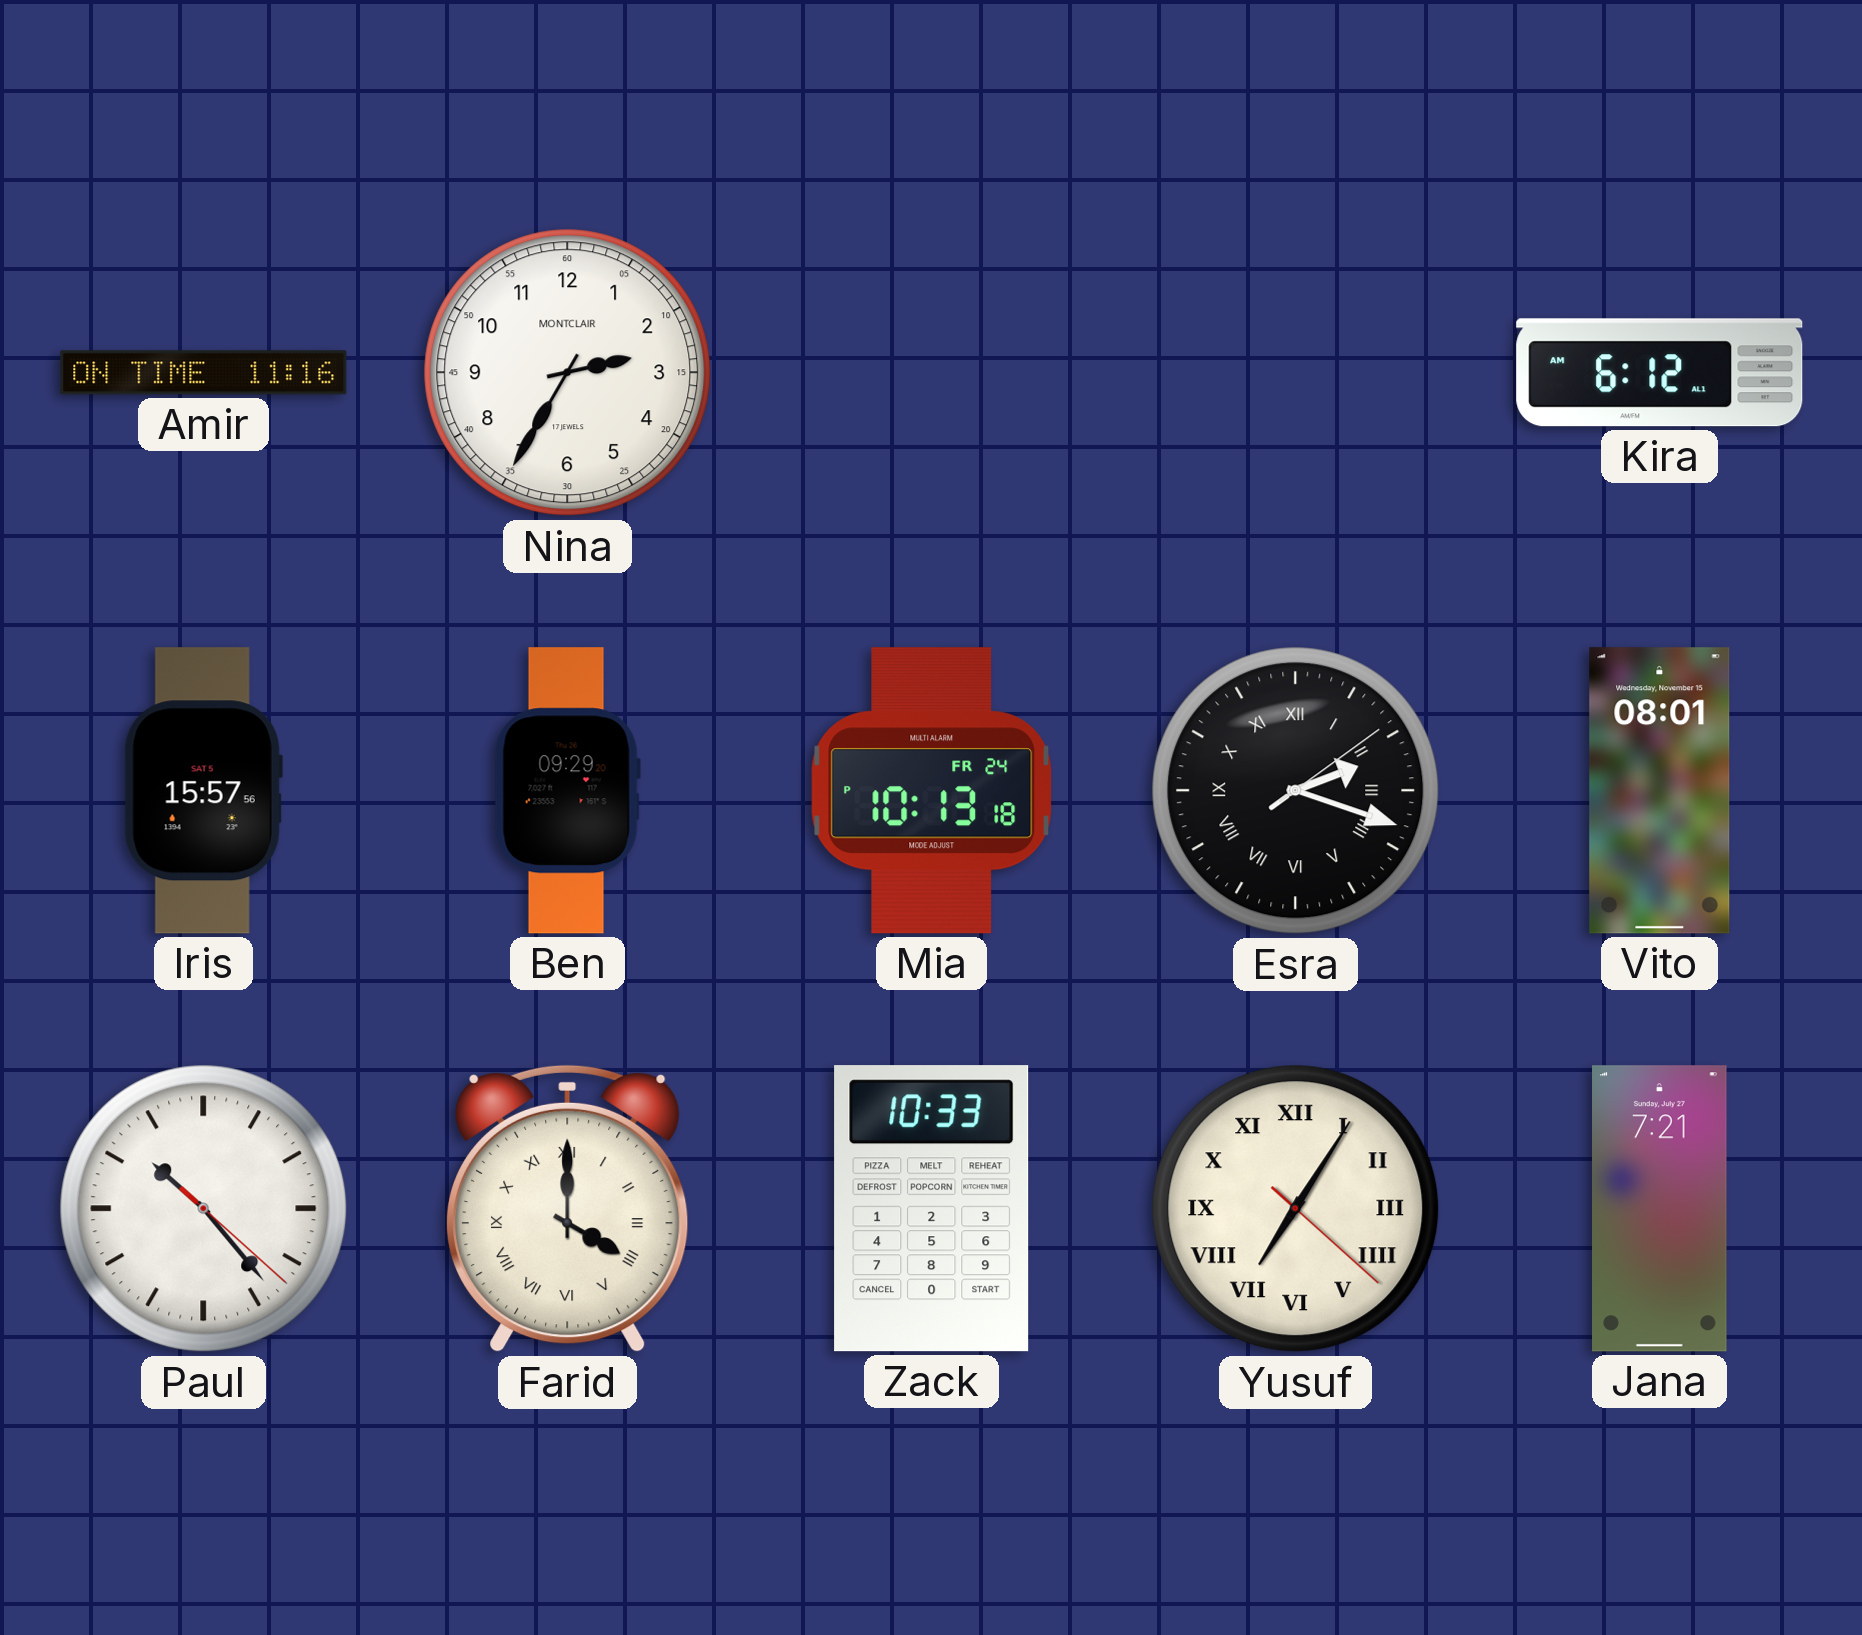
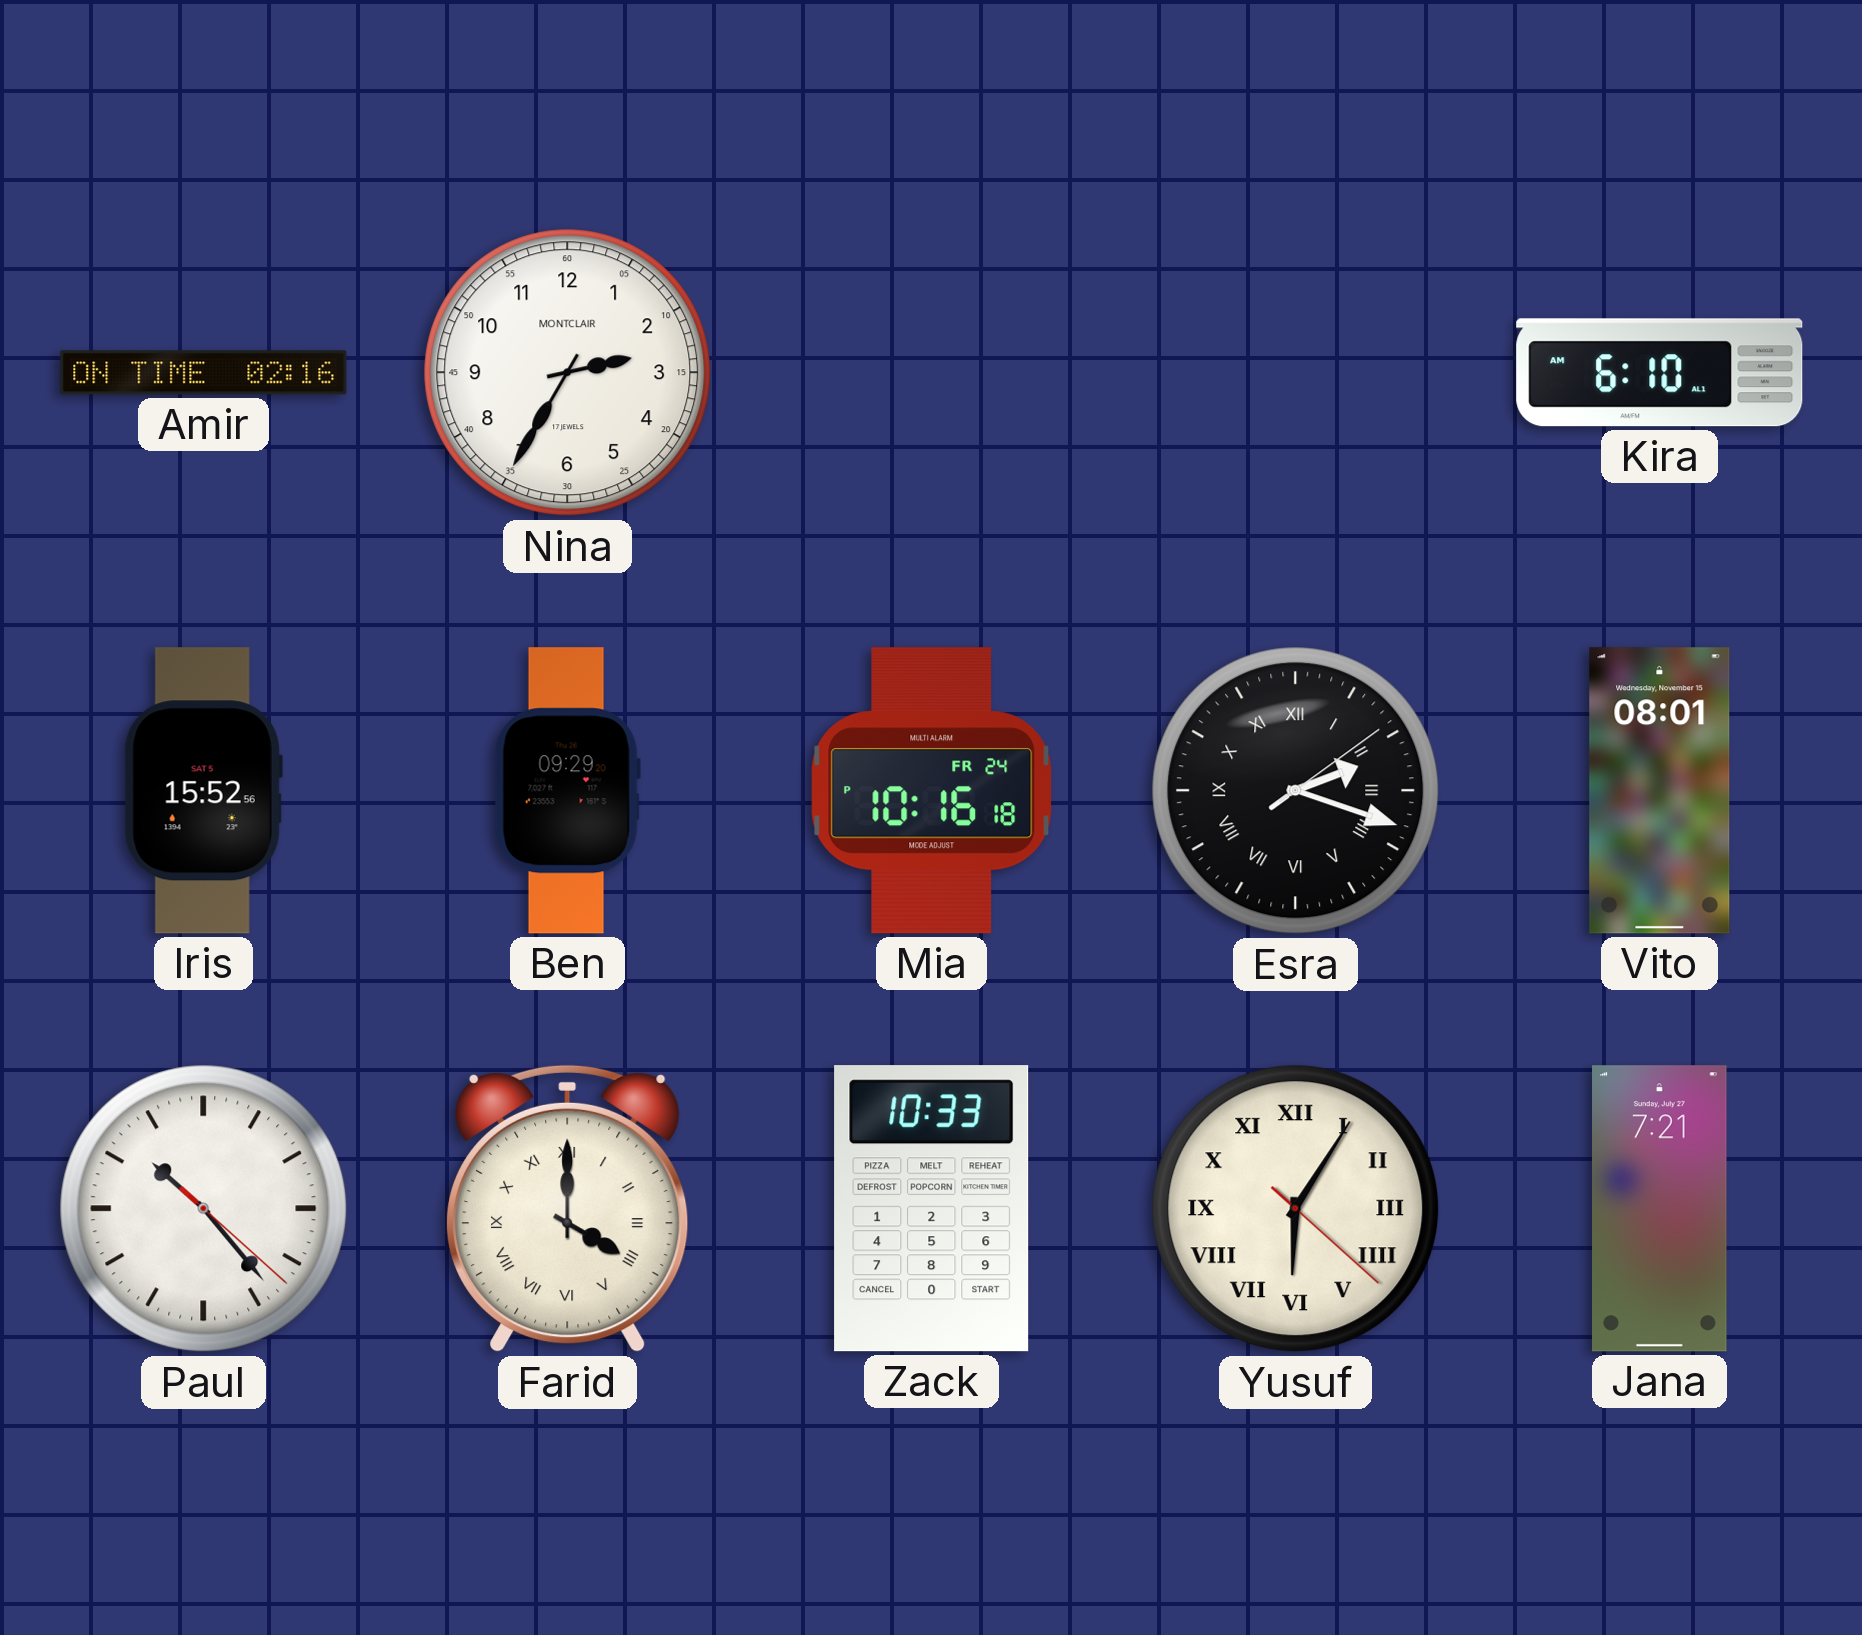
Amir: 11:16 -> 02:16 (204, 373)
Kira: 6:12 -> 6:10 (1660, 373)
Iris: 15:57 -> 15:52 (203, 791)
Mia: 10:13 -> 10:16 (932, 791)
Yusuf: 7:05 -> 6:05 (1296, 1209)
